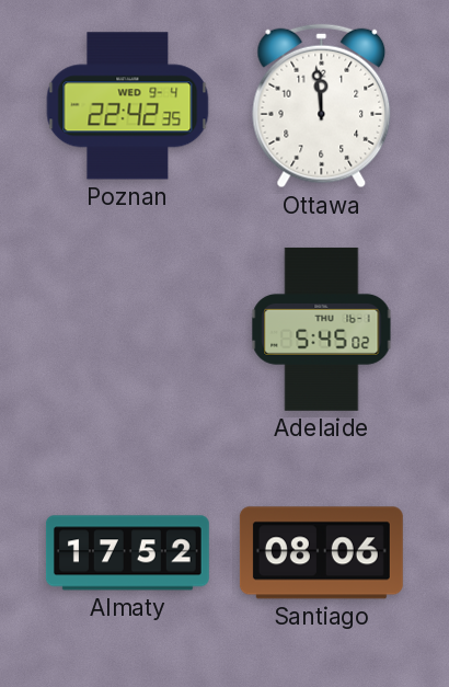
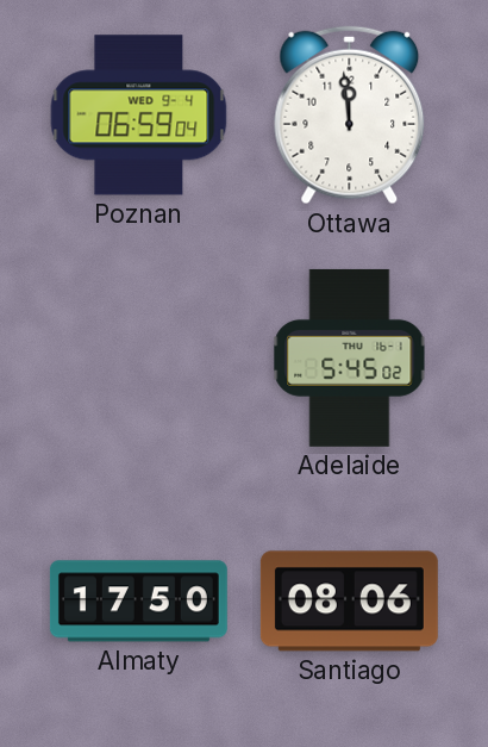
Poznan: 22:42 -> 06:59 (139, 116)
Almaty: 17:52 -> 17:50 (138, 602)
